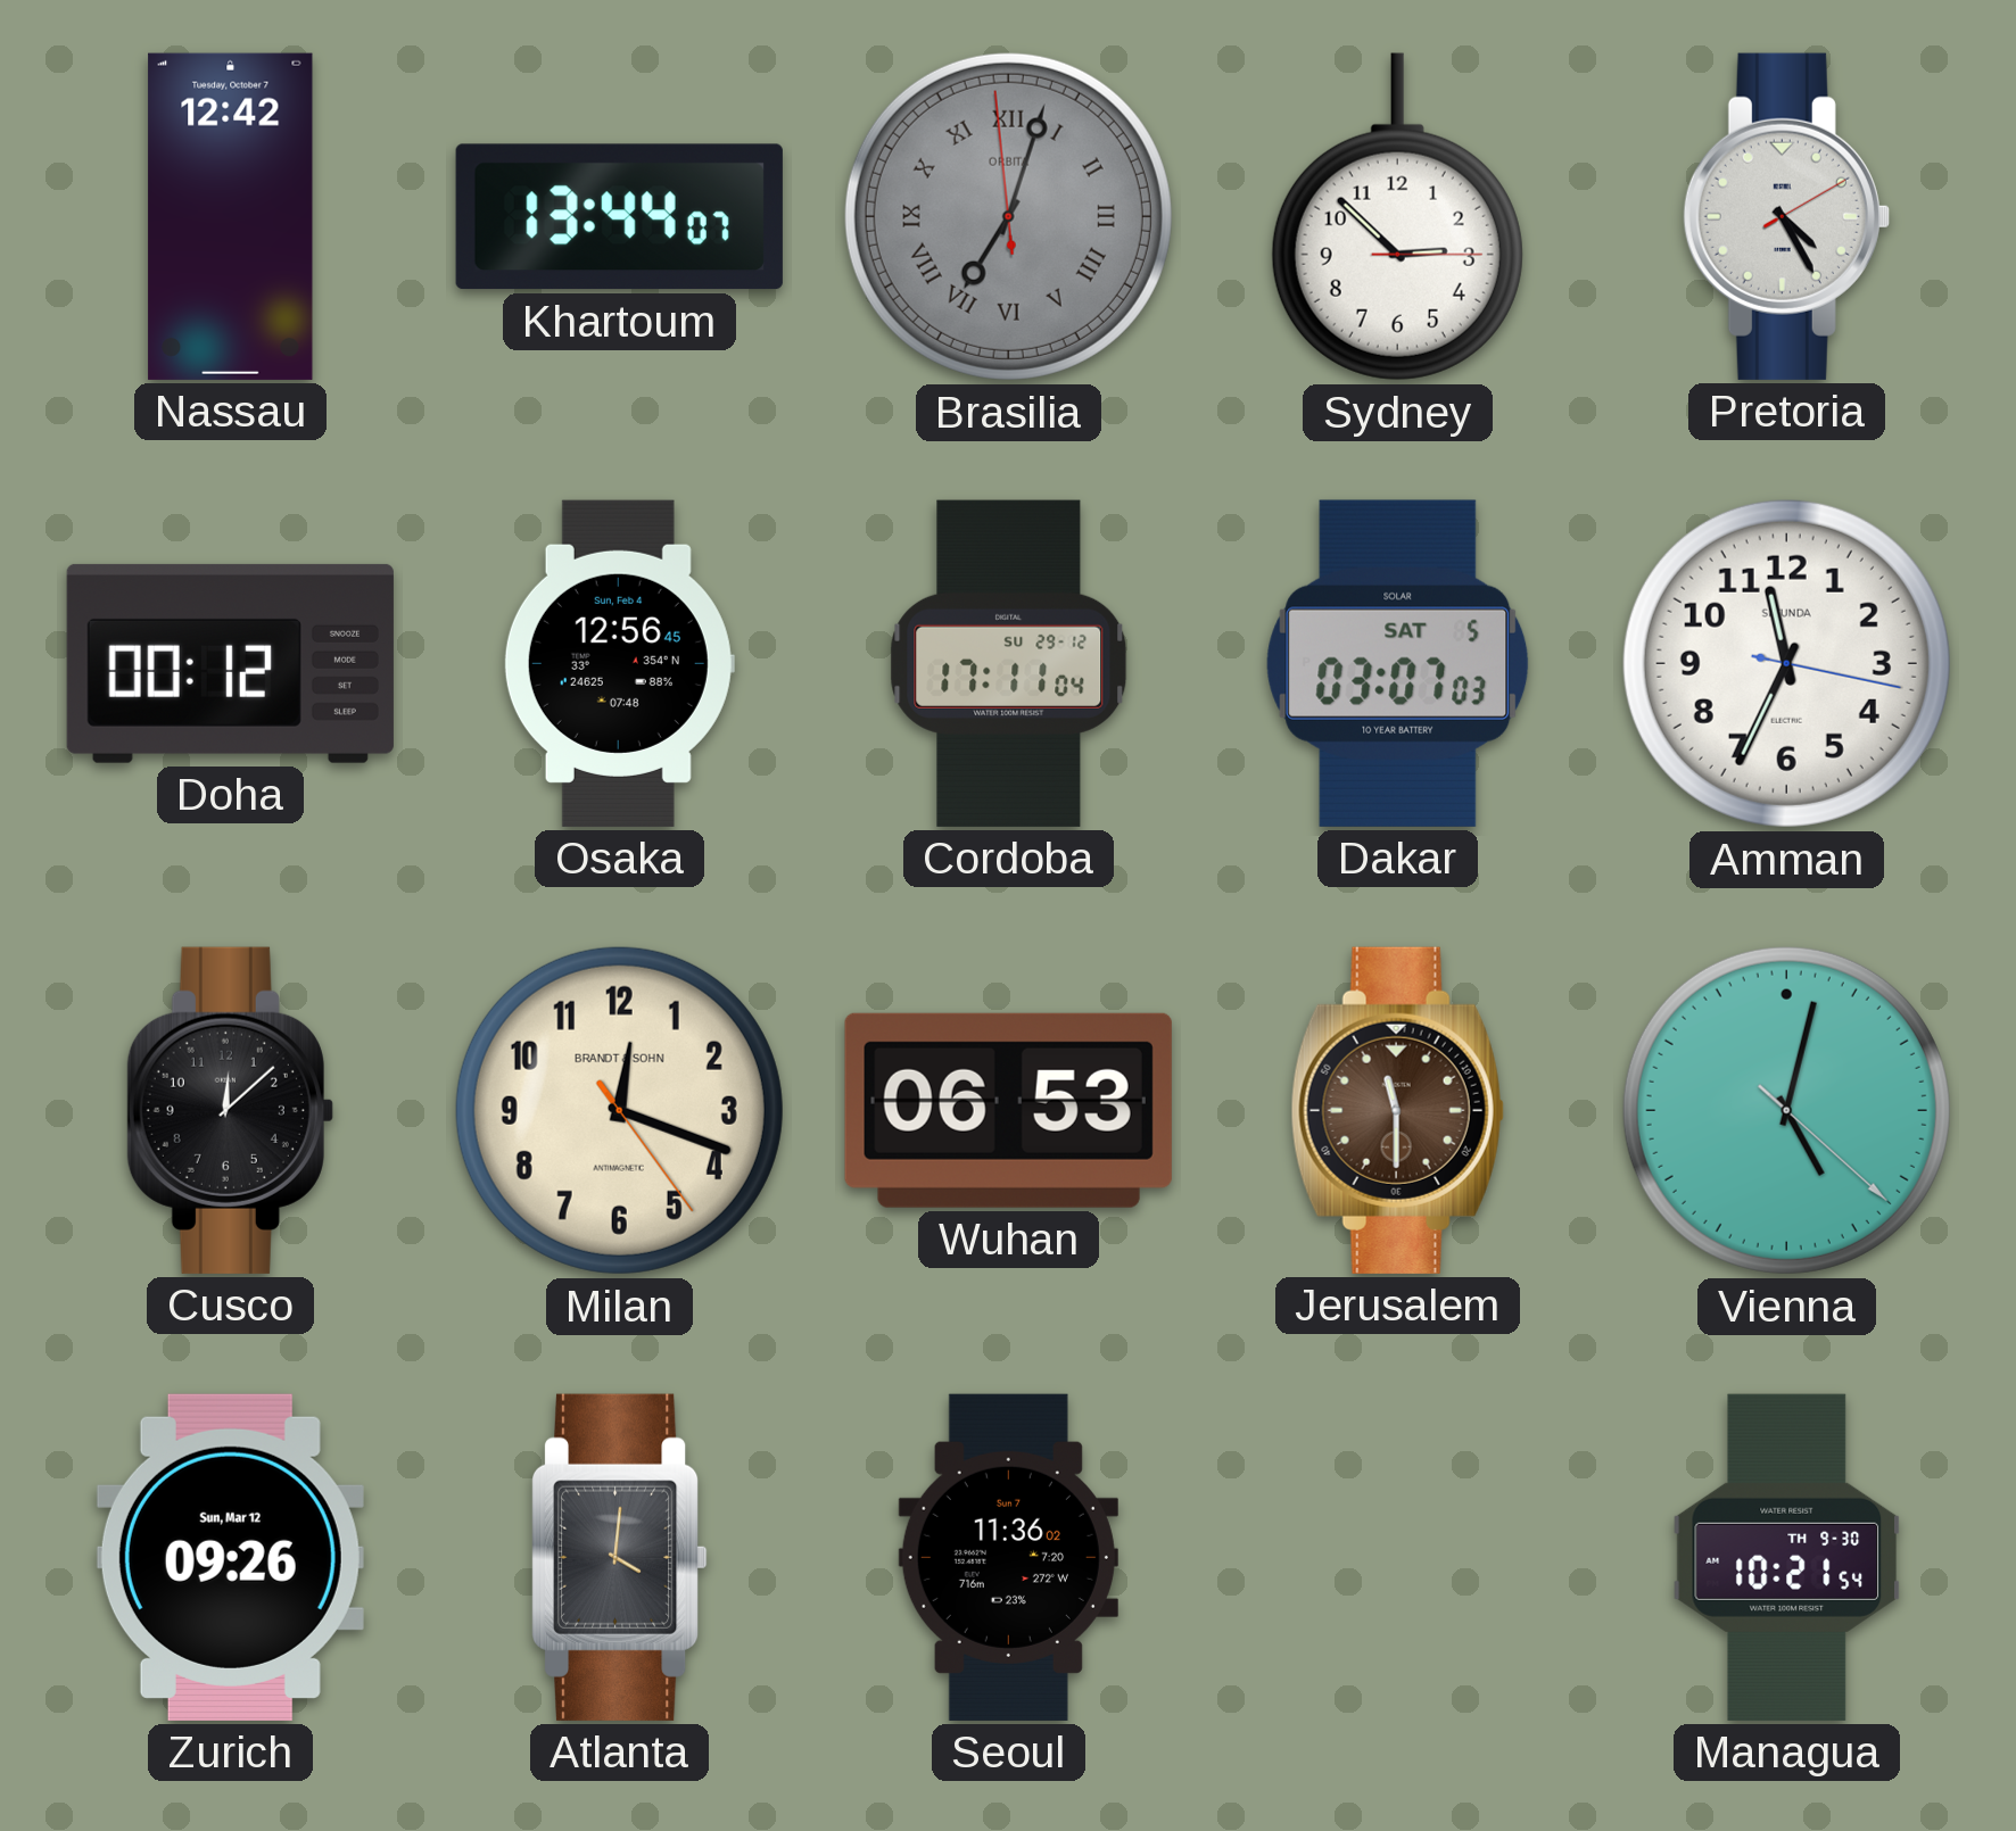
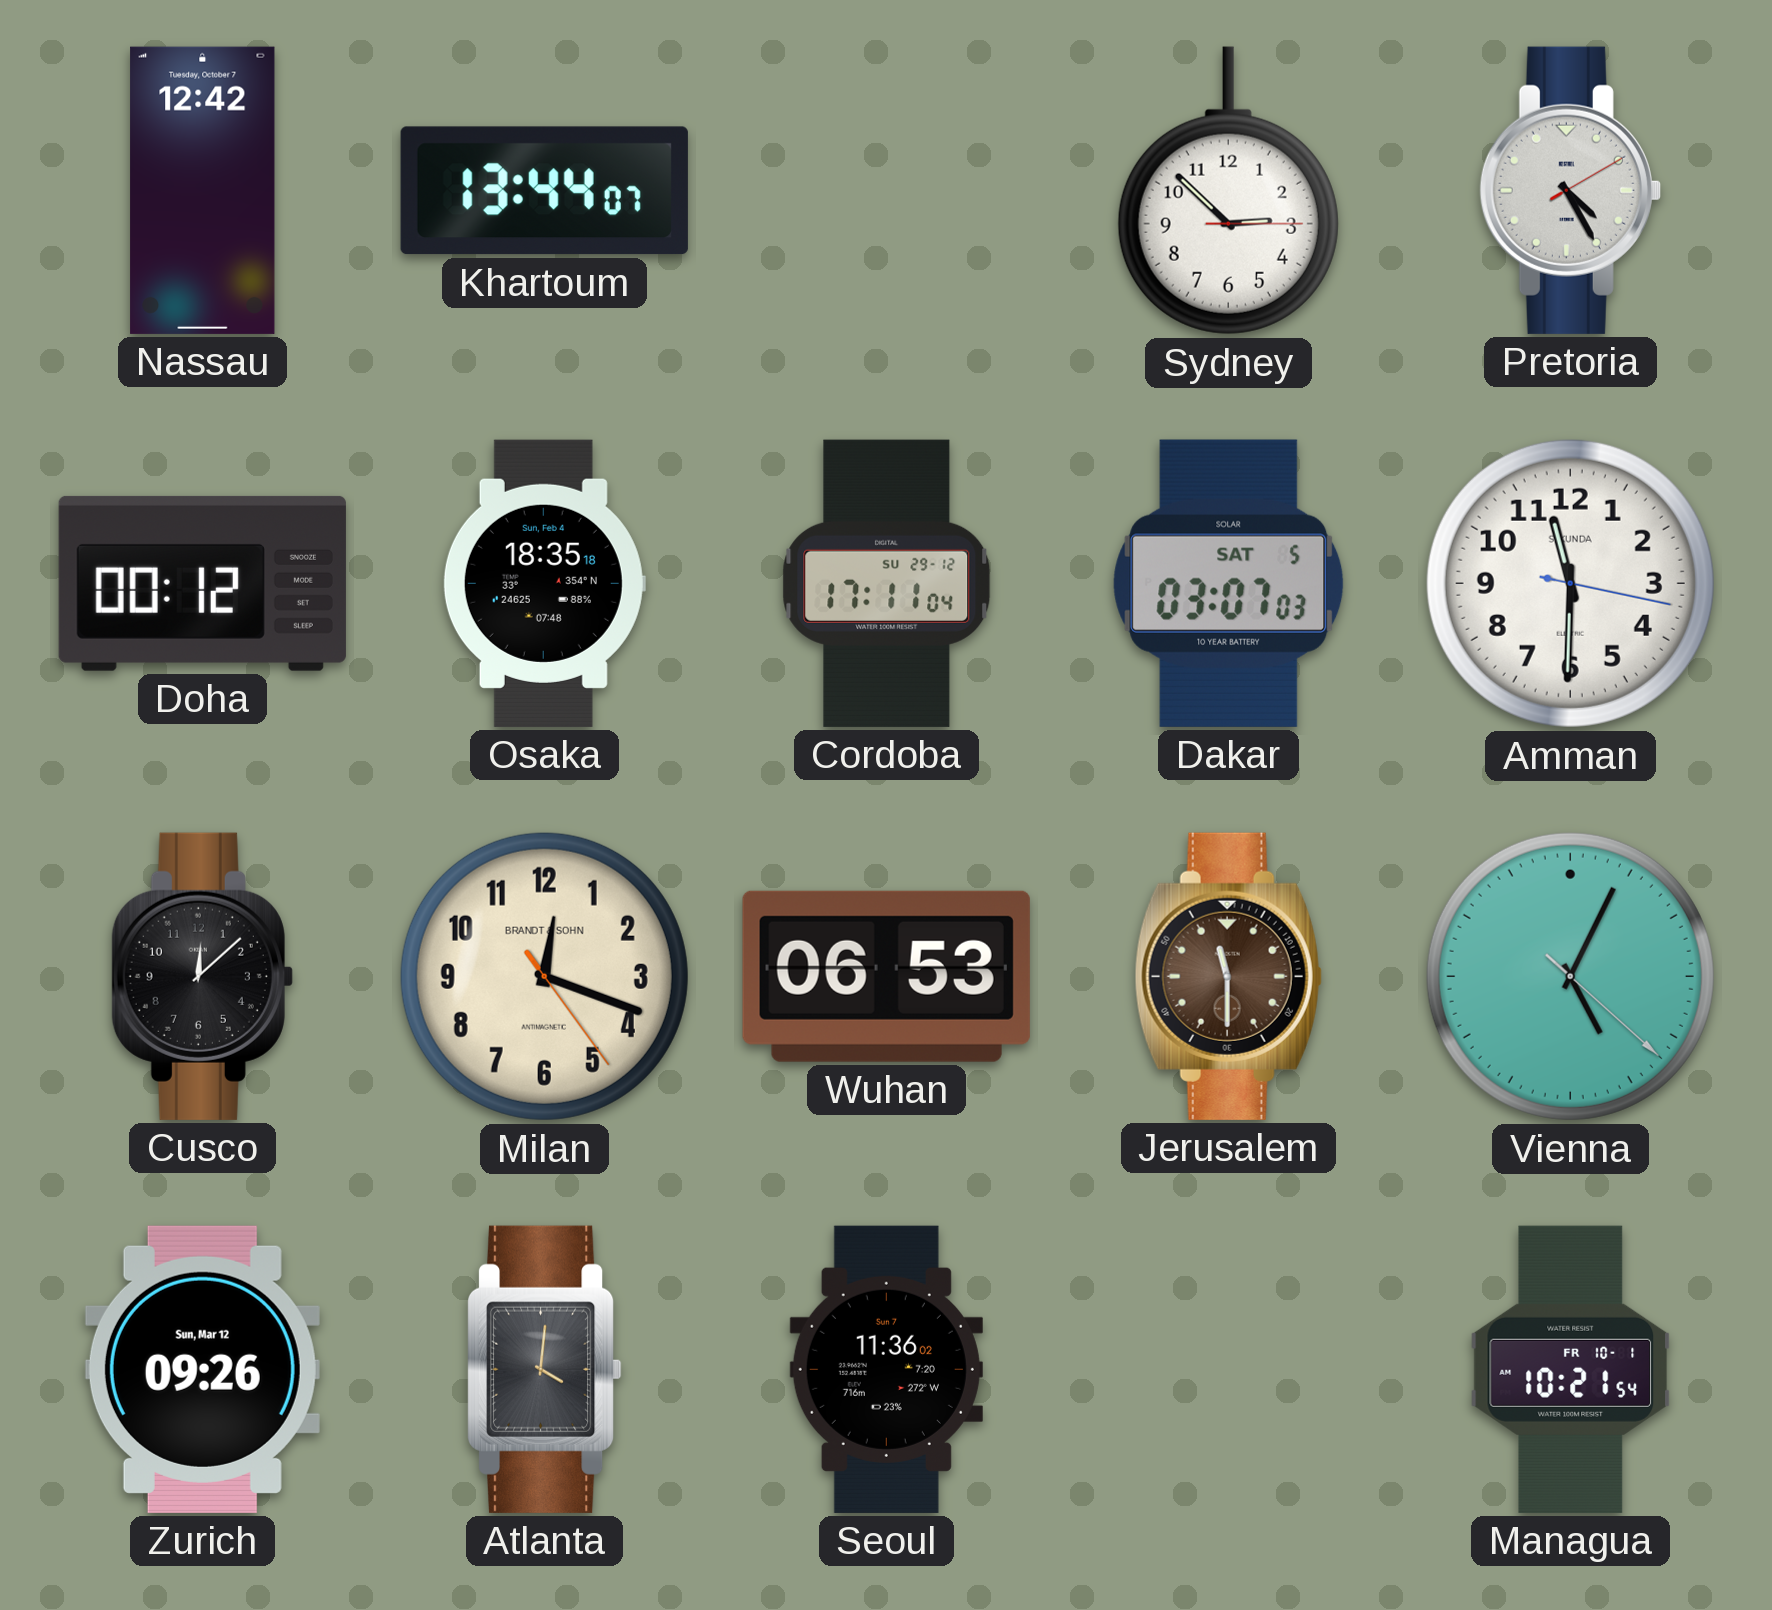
Brasilia: 7:02 -> none (1008, 216)
Osaka: 12:56 -> 18:35 (544, 583)
Amman: 11:34 -> 11:30 (1570, 583)
Vienna: 5:02 -> 5:04 (1570, 976)
Managua date: TH 9-30 -> FR 10-1 (1571, 1369)
